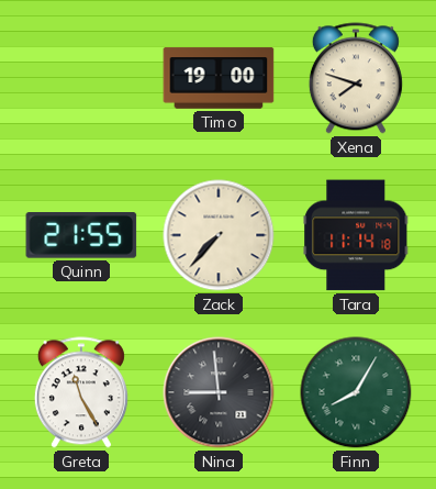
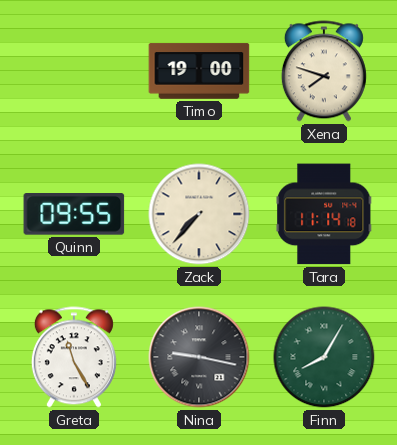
Quinn: 21:55 -> 09:55 (74, 214)
Nina: 8:59 -> 9:17 (199, 357)
